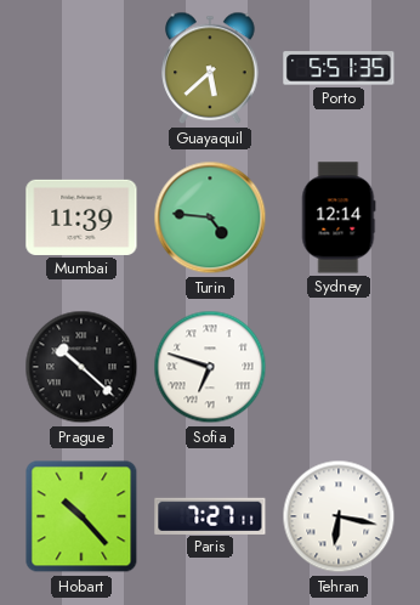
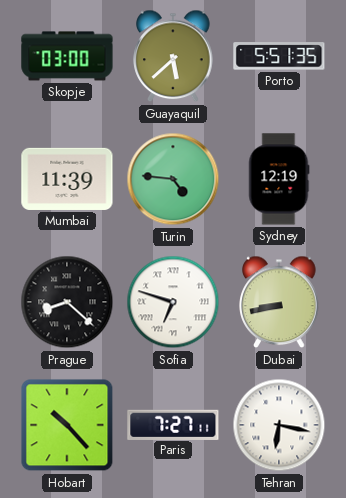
Skopje: none -> 03:00 (67, 56)
Sydney: 12:14 -> 12:19 (279, 179)
Prague: 10:22 -> 8:22 (67, 302)
Dubai: none -> 8:43 (279, 302)
